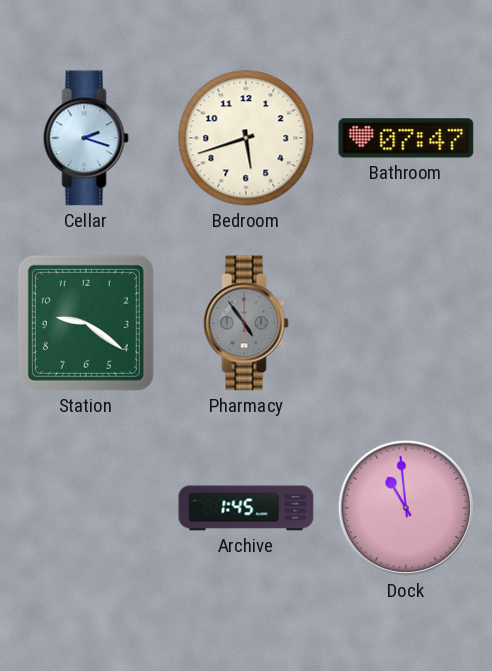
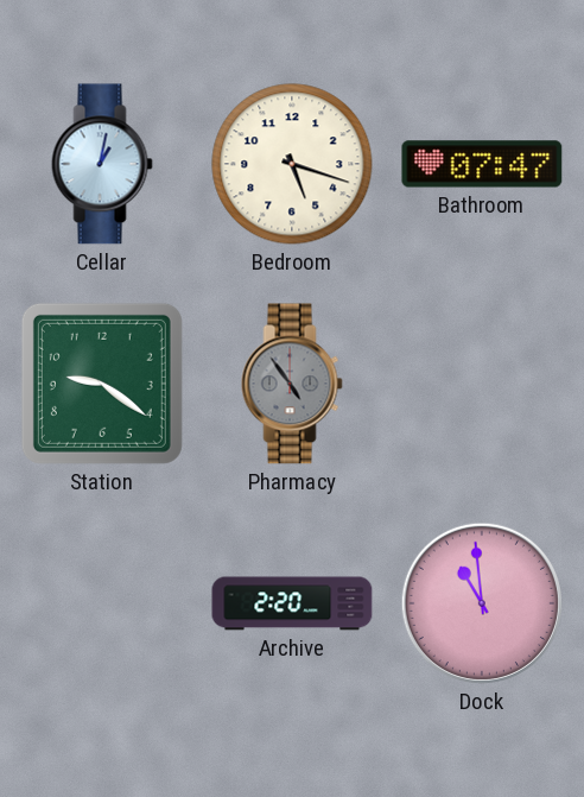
Cellar: 2:18 -> 1:02 (102, 164)
Bedroom: 5:42 -> 5:18 (292, 164)
Archive: 1:45 -> 2:20 (292, 603)
